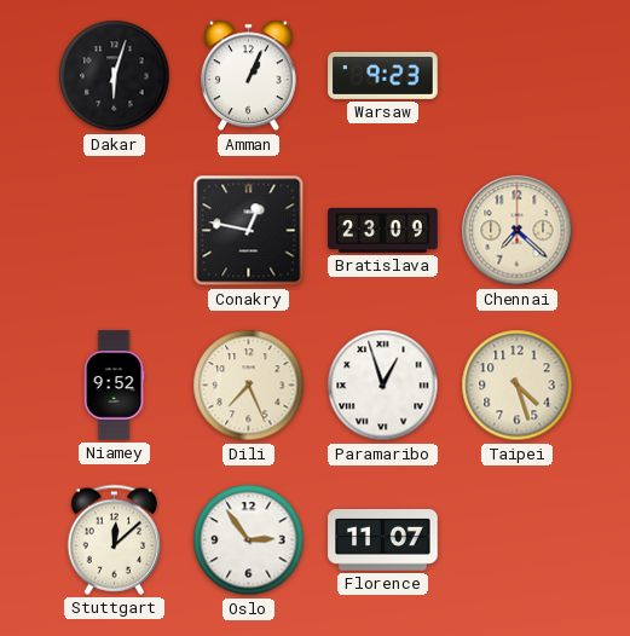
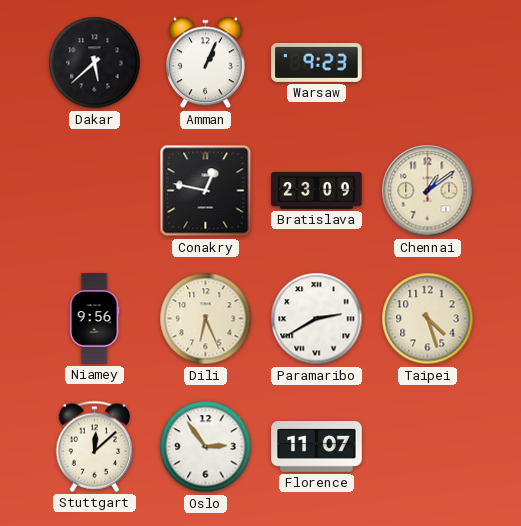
Dakar: 6:03 -> 5:38 (95, 63)
Chennai: 7:22 -> 1:09 (428, 191)
Niamey: 9:52 -> 9:56 (94, 319)
Dili: 7:26 -> 6:26 (206, 319)
Paramaribo: 12:57 -> 2:40 (317, 319)
